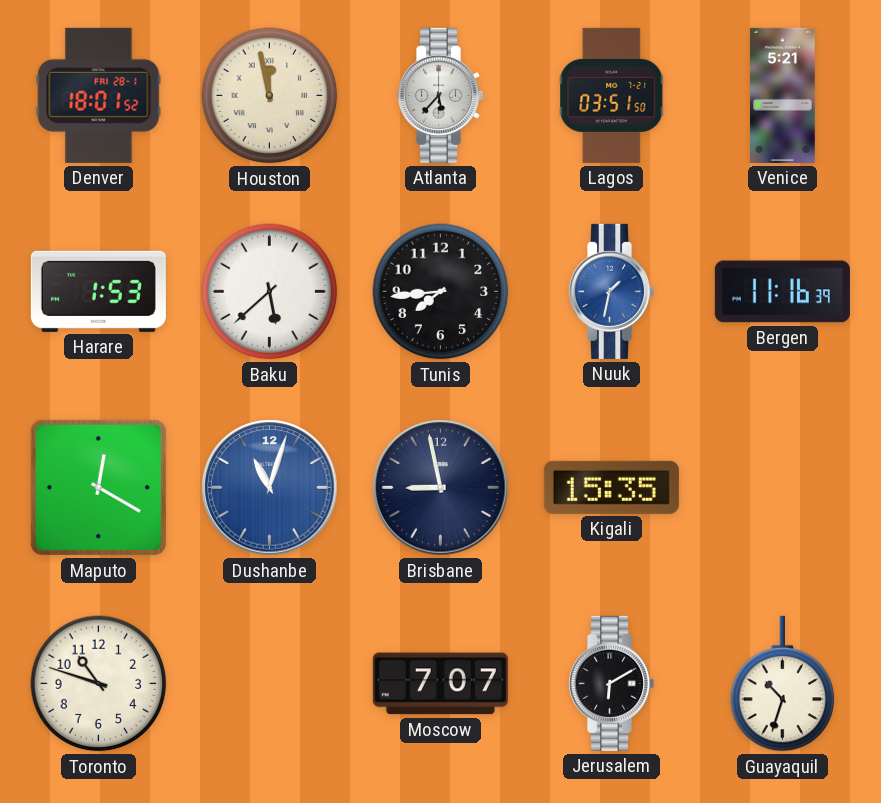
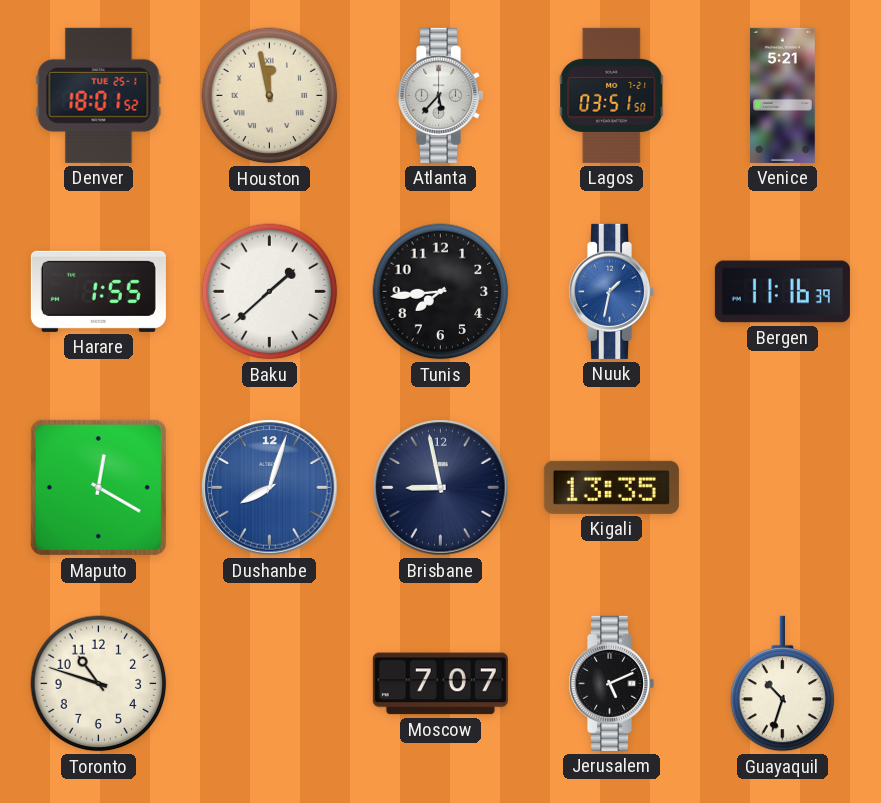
Denver date: FRI 28-1 -> TUE 25-1 (99, 95)
Harare: 1:53 -> 1:55 (98, 291)
Baku: 5:38 -> 1:38 (270, 292)
Dushanbe: 11:03 -> 8:03 (270, 488)
Kigali: 15:35 -> 13:35 (611, 487)
Jerusalem: 6:10 -> 5:11 (612, 683)
